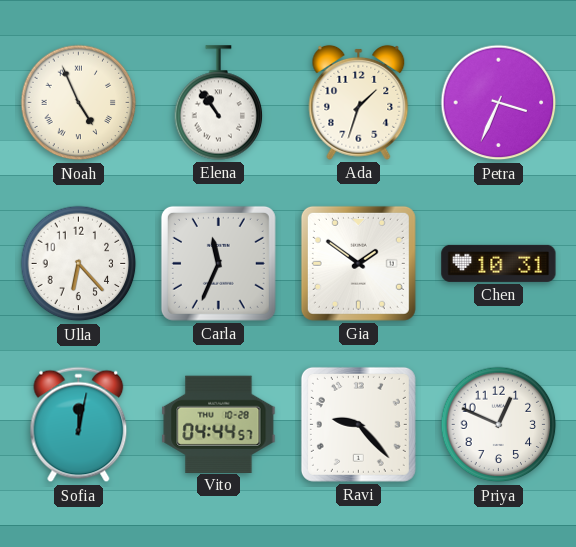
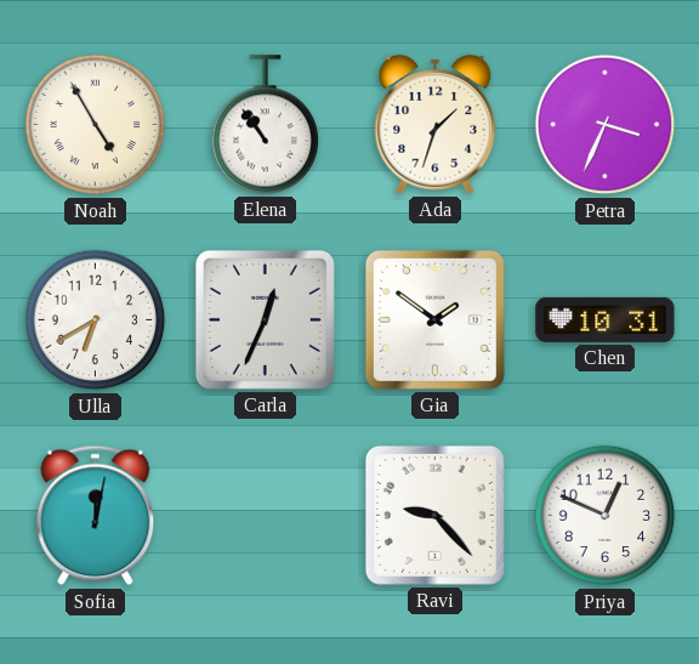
Noah: 4:56 -> 4:55 (96, 125)
Ulla: 6:23 -> 6:40 (96, 320)
Carla: 11:34 -> 12:34 (265, 319)
Vito: 04:44 -> none (219, 424)
